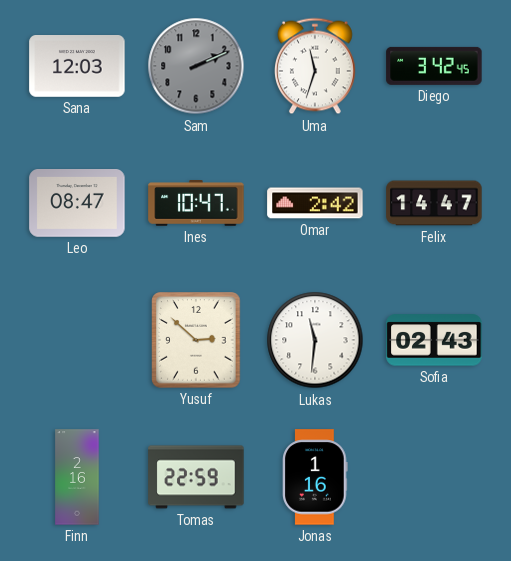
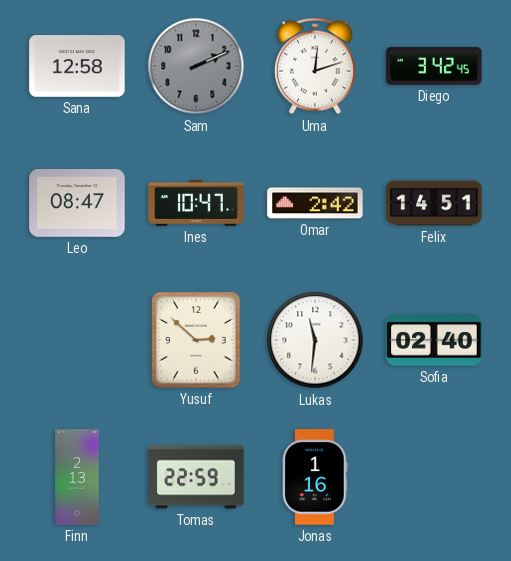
Sana: 12:03 -> 12:58 (77, 67)
Uma: 11:33 -> 12:12 (316, 66)
Felix: 14:47 -> 14:51 (434, 203)
Sofia: 02:43 -> 02:40 (434, 340)
Finn: 2:16 -> 2:13 (77, 477)
